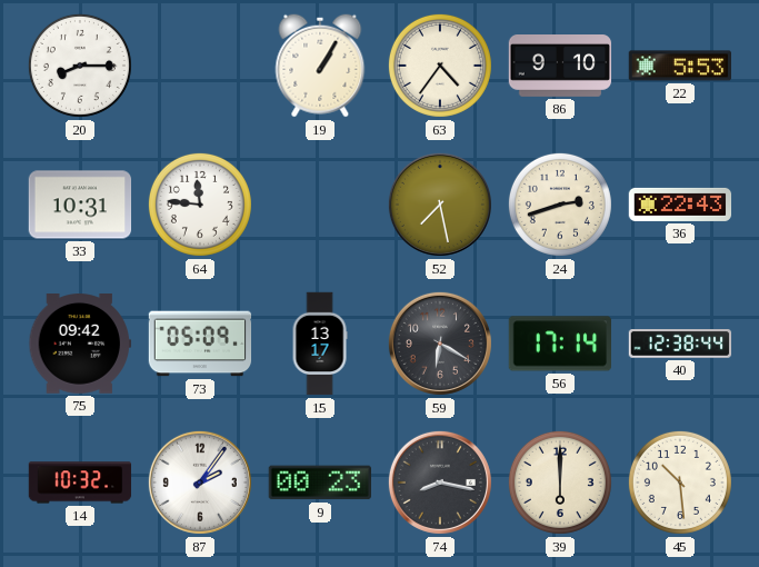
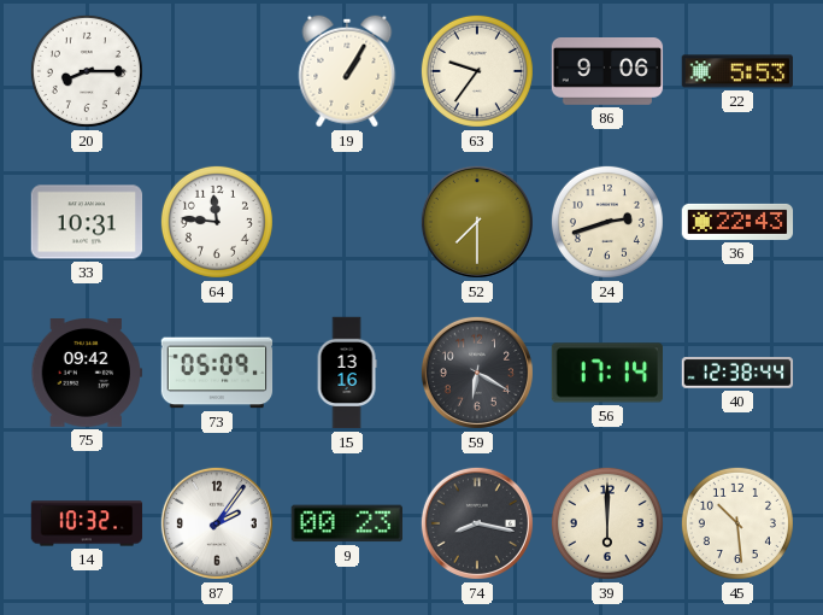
63: 4:36 -> 9:36 (477, 71)
86: 9:10 -> 9:06 (607, 72)
52: 7:28 -> 7:30 (477, 222)
15: 13:17 -> 13:16 (347, 373)
